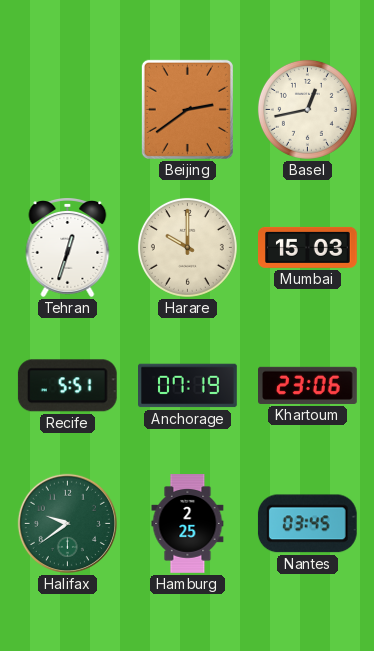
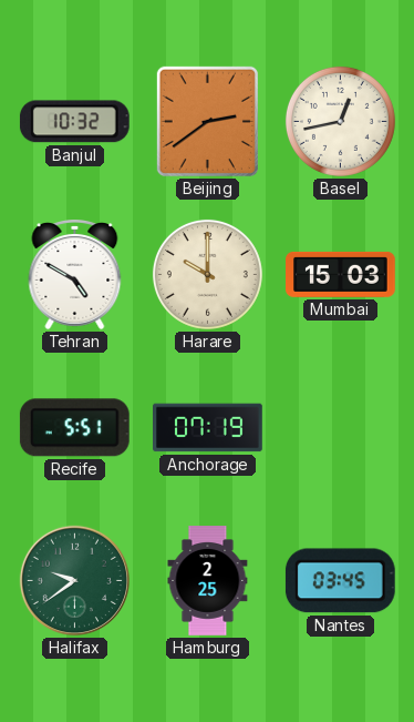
Banjul: none -> 10:32 (74, 122)
Tehran: 12:33 -> 4:50 (75, 275)
Khartoum: 23:06 -> none (308, 385)
